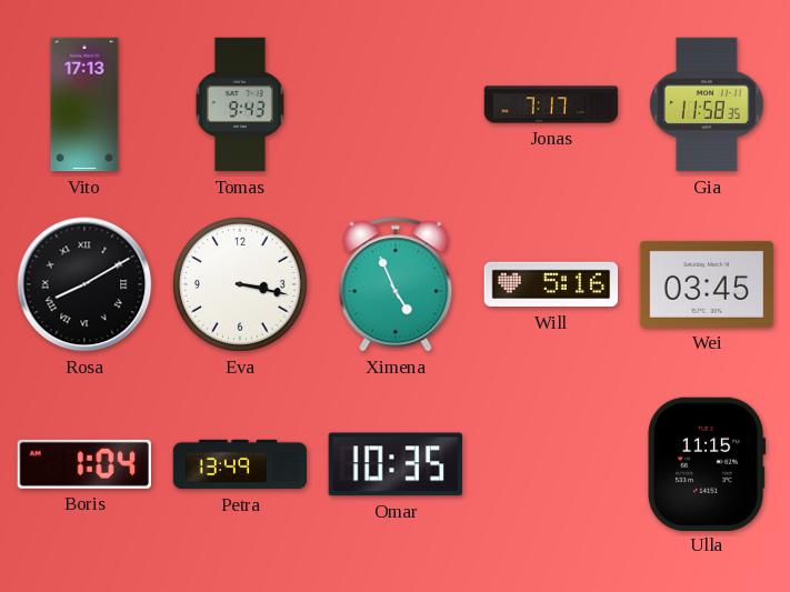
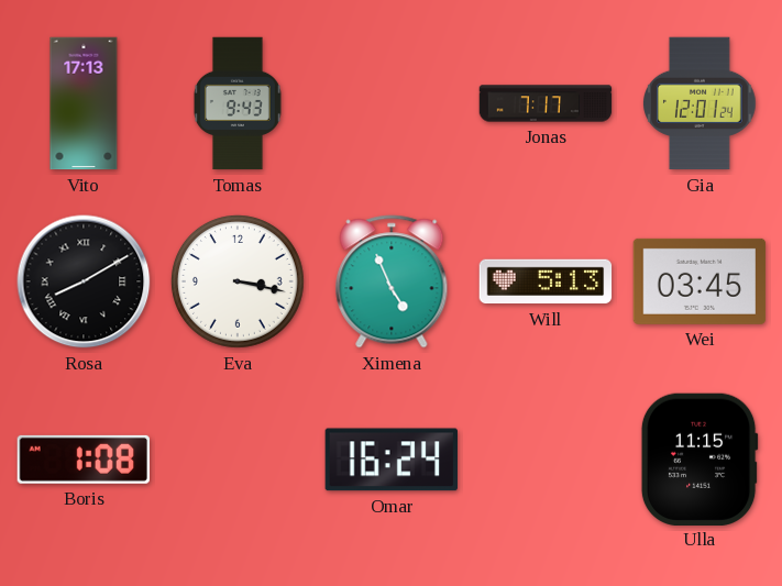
Gia: 11:58 -> 12:01 (701, 103)
Will: 5:16 -> 5:13 (546, 281)
Boris: 1:04 -> 1:08 (84, 460)
Petra: 13:49 -> none (240, 464)
Omar: 10:35 -> 16:24 (392, 460)
